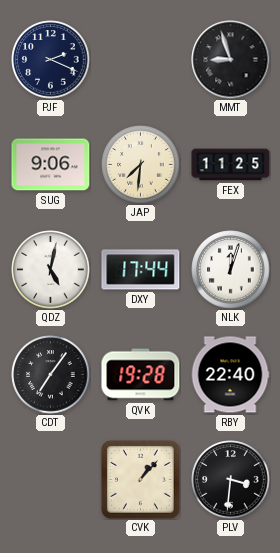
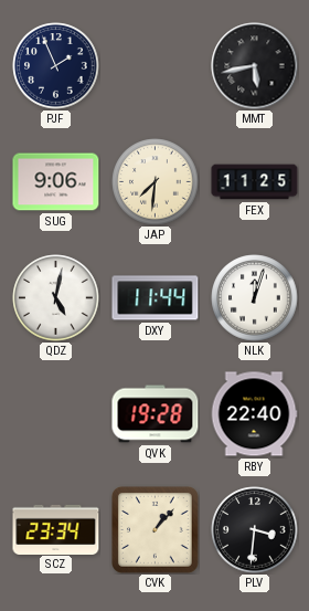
PJF: 2:19 -> 1:56 (56, 66)
MMT: 8:57 -> 5:43 (255, 66)
DXY: 17:44 -> 11:44 (156, 298)
CDT: 7:06 -> none (51, 375)
SCZ: none -> 23:34 (56, 529)
